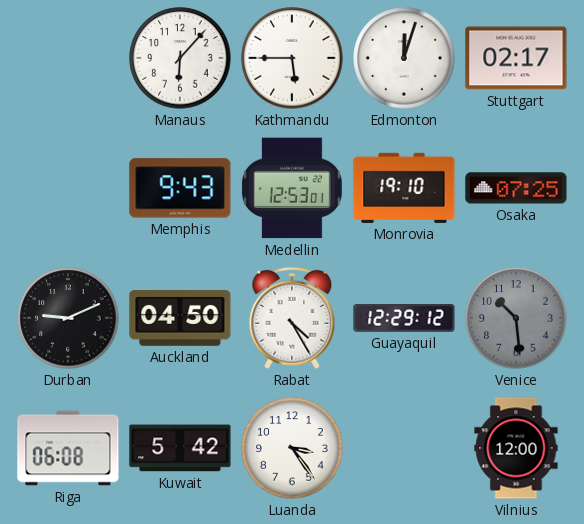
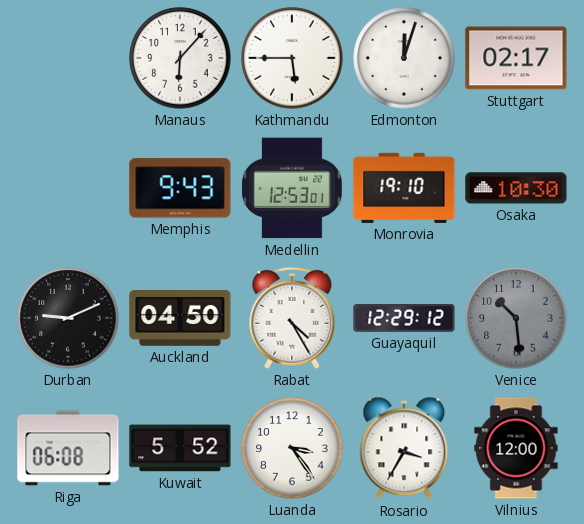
Osaka: 07:25 -> 10:30 (516, 188)
Kuwait: 5:42 -> 5:52 (180, 448)
Rosario: none -> 3:35 (404, 448)
